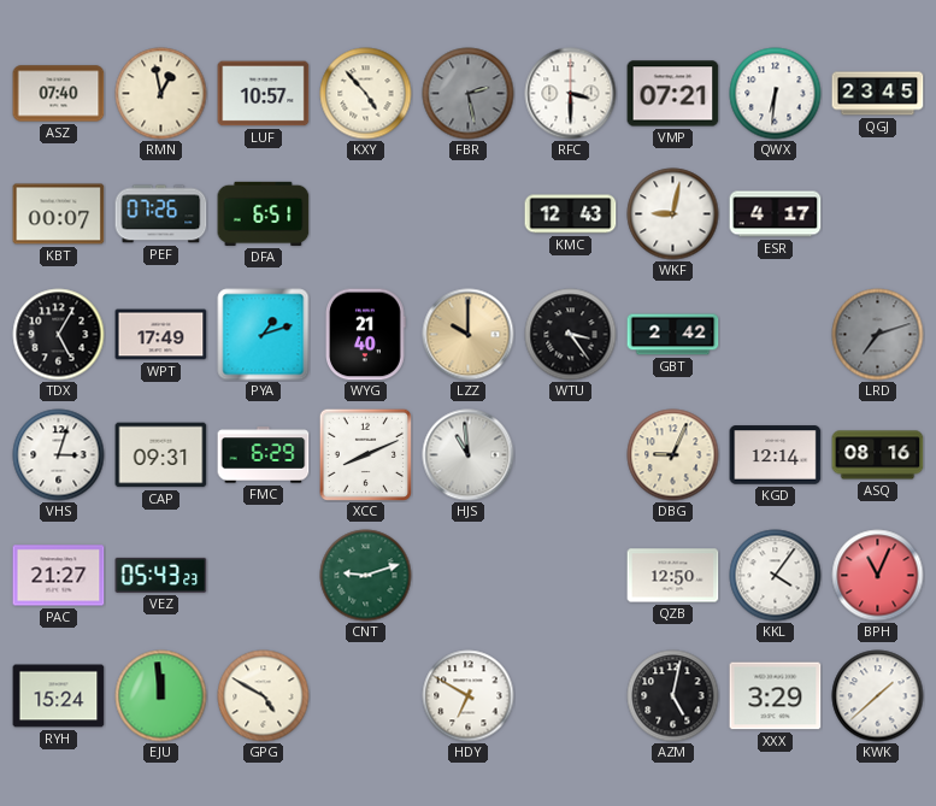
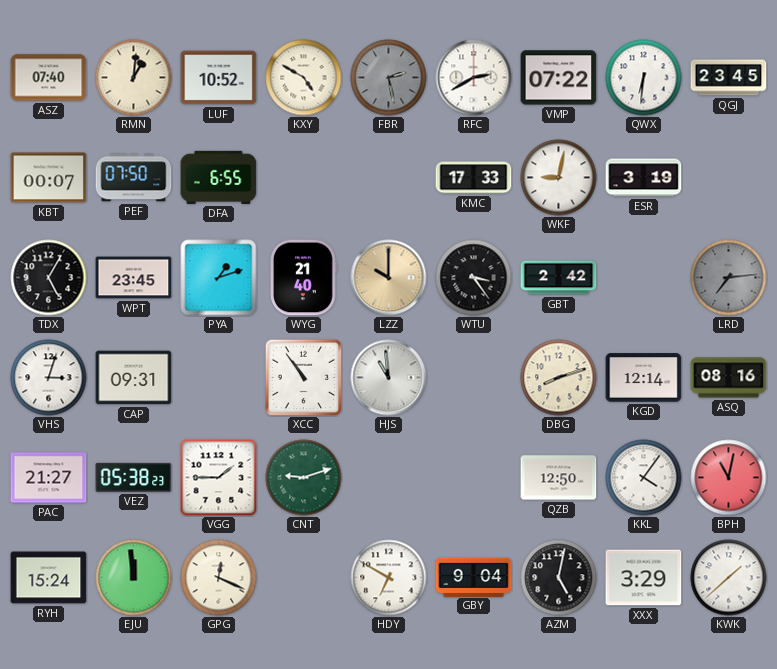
RMN: 12:58 -> 1:01 (134, 78)
LUF: 10:57 -> 10:52 (219, 78)
KXY: 4:53 -> 4:50 (304, 78)
RFC: 3:30 -> 2:40 (474, 78)
VMP: 07:21 -> 07:22 (559, 78)
PEF: 07:26 -> 07:50 (134, 178)
DFA: 6:51 -> 6:55 (219, 177)
KMC: 12:43 -> 17:33 (474, 178)
ESR: 4:17 -> 3:19 (644, 178)
WPT: 17:49 -> 23:45 (134, 278)
LRD: 7:12 -> 7:14 (729, 278)
FMC: 6:29 -> none (264, 455)
XCC: 8:11 -> 10:54 (303, 377)
DBG: 9:04 -> 8:12 (559, 378)
VEZ: 05:43 -> 05:38 (134, 477)
VGG: none -> 1:45 (219, 478)
BPH: 11:04 -> 11:02 (729, 478)
GPG: 4:50 -> 12:19 (219, 578)
GBY: none -> 9:04 (474, 577)
